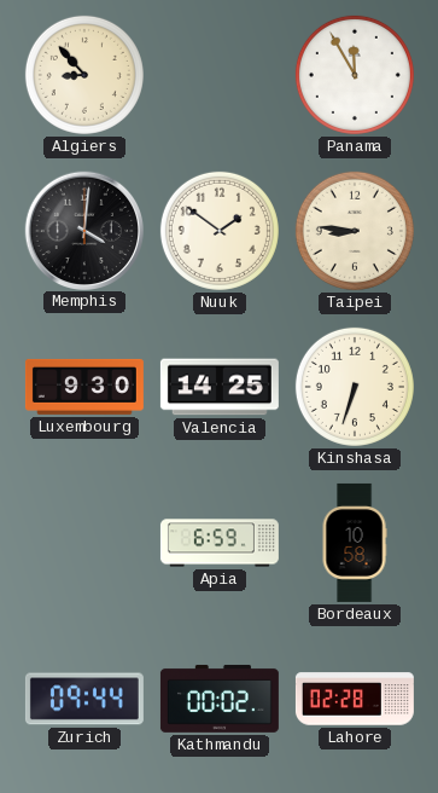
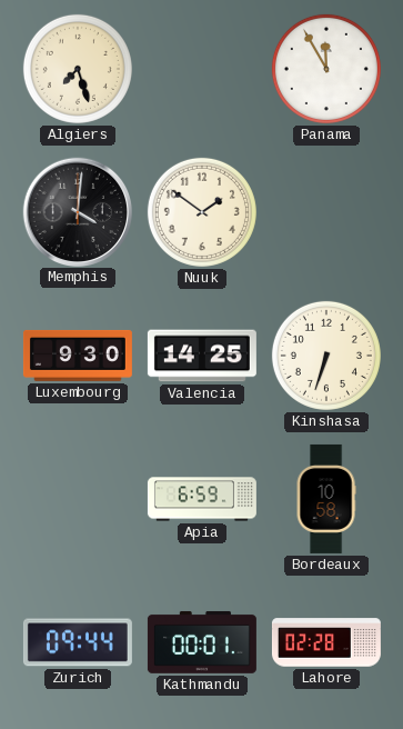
Algiers: 8:53 -> 7:27 (78, 69)
Taipei: 8:46 -> none (355, 231)
Kathmandu: 00:02 -> 00:01 (202, 642)
